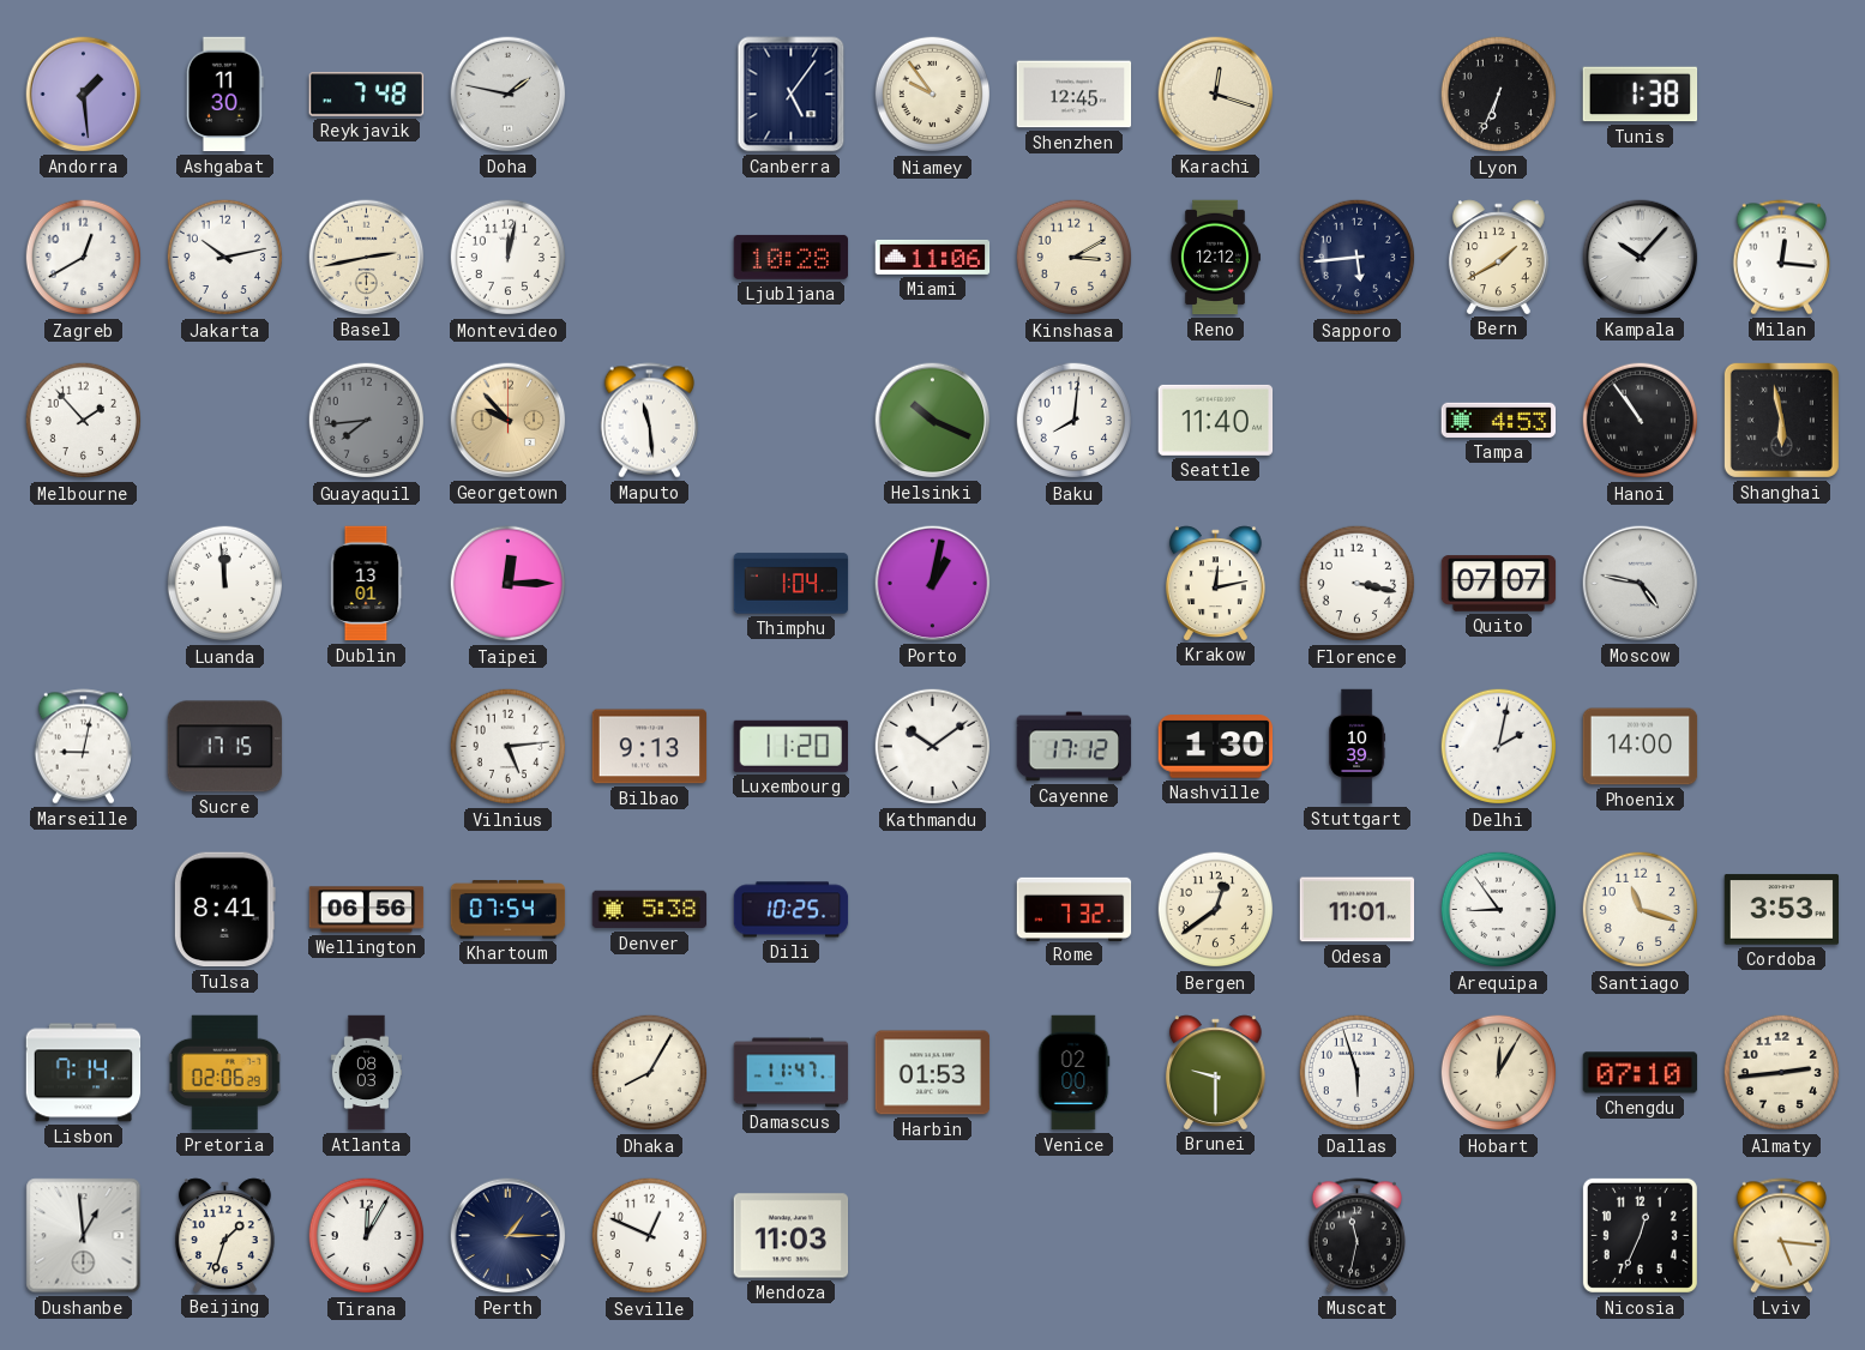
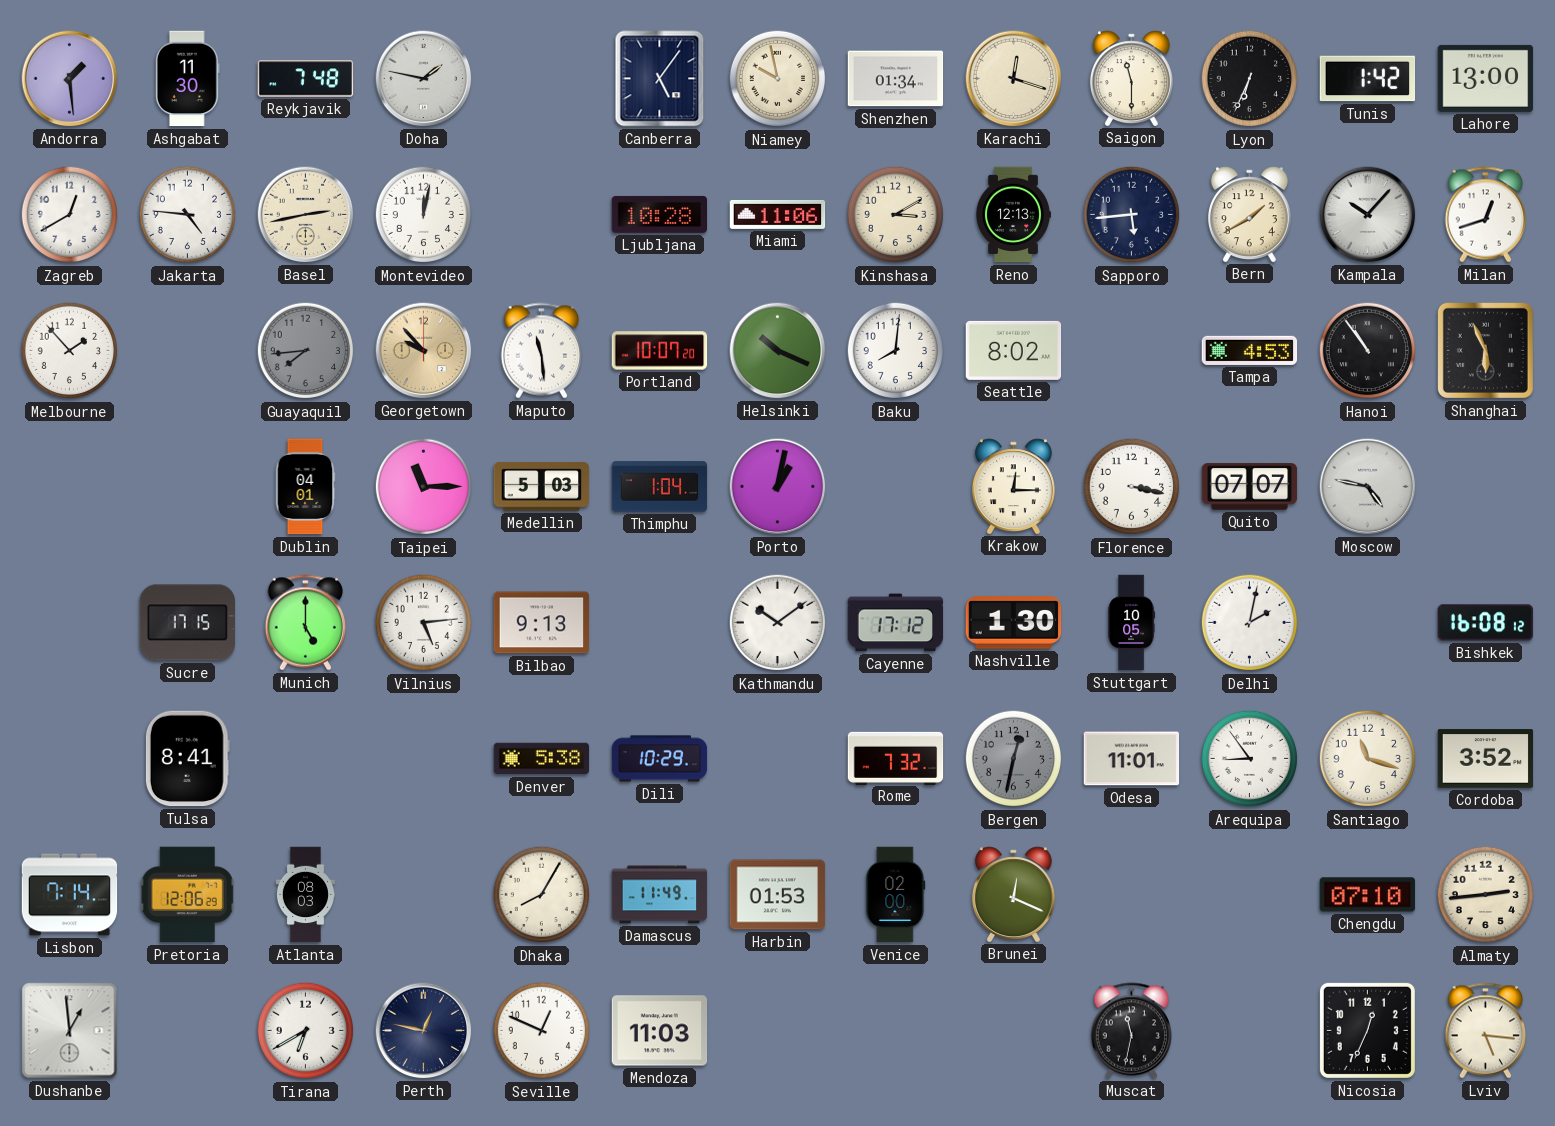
Niamey: 9:54 -> 9:58 (778, 79)
Shenzhen: 12:45 -> 01:34 (896, 79)
Saigon: none -> 11:30 (1131, 78)
Tunis: 1:38 -> 1:42 (1368, 79)
Lahore: none -> 13:00 (1486, 78)
Jakarta: 10:13 -> 4:46 (188, 215)
Reno: 12:12 -> 12:13 (1012, 215)
Milan: 12:16 -> 12:42 (1485, 215)
Portland: none -> 10:07 (660, 351)
Seattle: 11:40 -> 8:02 (1014, 350)
Shanghai: 5:58 -> 5:56 (1485, 350)
Luanda: 11:59 -> none (225, 584)
Dublin: 13:01 -> 04:01 (305, 487)
Taipei: 12:15 -> 11:15 (424, 487)
Medellin: none -> 5:03 (542, 487)
Krakow: 12:13 -> 12:15 (1013, 486)
Marseille: 9:02 -> none (83, 747)
Munich: none -> 5:00 (305, 623)
Luxembourg: 11:20 -> none (790, 746)
Stuttgart: 10:39 -> 10:05 (1132, 623)
Phoenix: 14:00 -> none (1641, 747)
Bishkek: none -> 16:08 (1486, 623)
Wellington: 06:56 -> none (367, 910)
Khartoum: 07:54 -> none (509, 910)
Dili: 10:25 -> 10:29 (660, 759)
Bergen: 12:39 -> 12:32 (1014, 759)
Bergen dial: cream -> grey (1014, 759)
Cordoba: 3:53 -> 3:52 (1486, 759)
Pretoria: 02:06 -> 12:06 (187, 895)
Damascus: 11:47 -> 11:49 (660, 895)
Brunei: 9:30 -> 12:19 (1013, 894)
Dallas: 5:57 -> none (1358, 1073)
Hobart: 12:05 -> none (1499, 1073)
Beijing: 1:33 -> none (224, 1235)
Tirana: 12:05 -> 6:40 (306, 1031)
Perth: 1:15 -> 12:47 (424, 1031)
